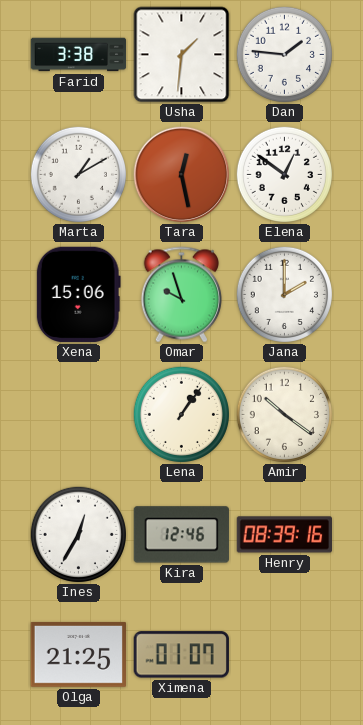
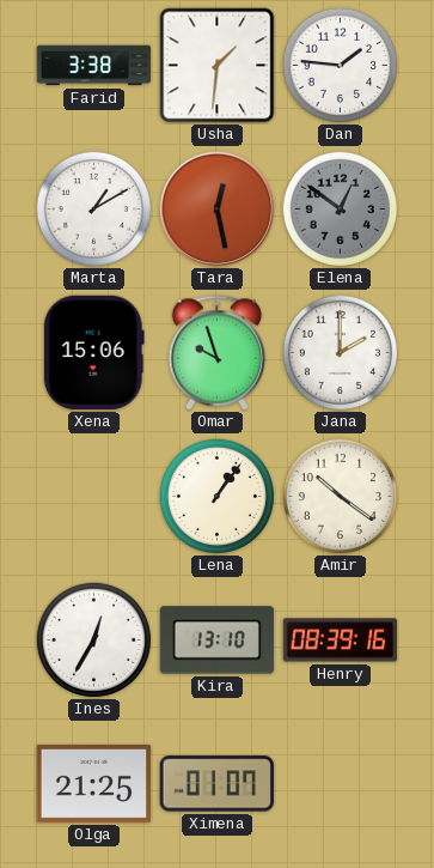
Elena dial: white -> grey (340, 208)
Kira: 12:46 -> 13:10 (216, 641)
